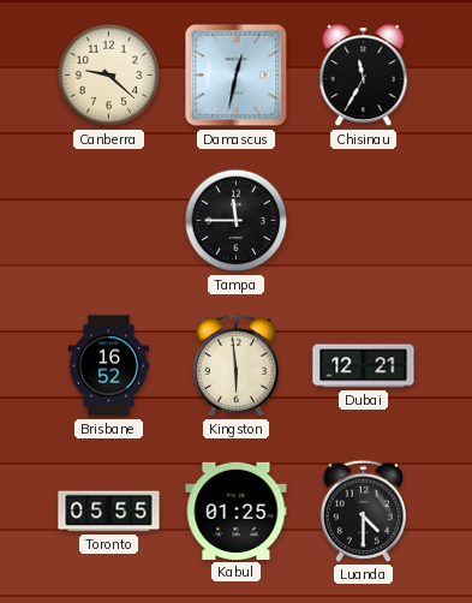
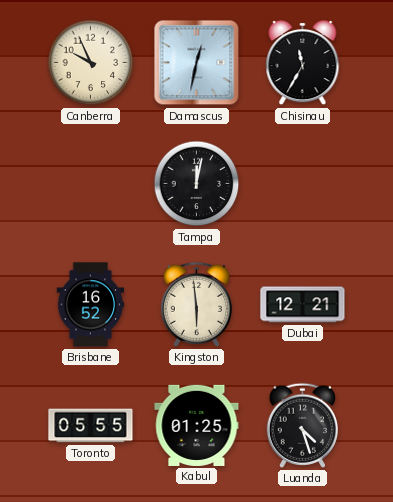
Canberra: 9:22 -> 9:56 (91, 63)
Tampa: 11:45 -> 12:02 (197, 184)
Luanda: 4:30 -> 4:27 (302, 425)
